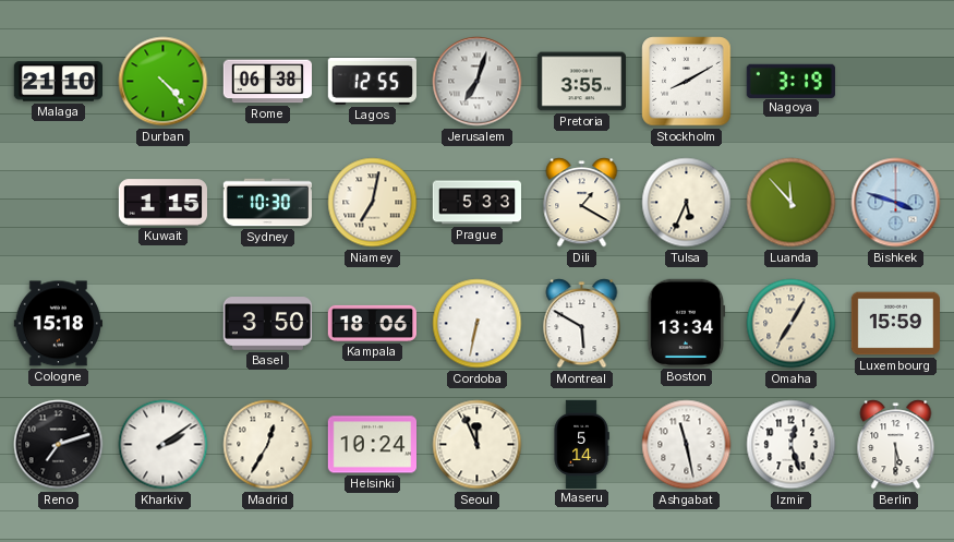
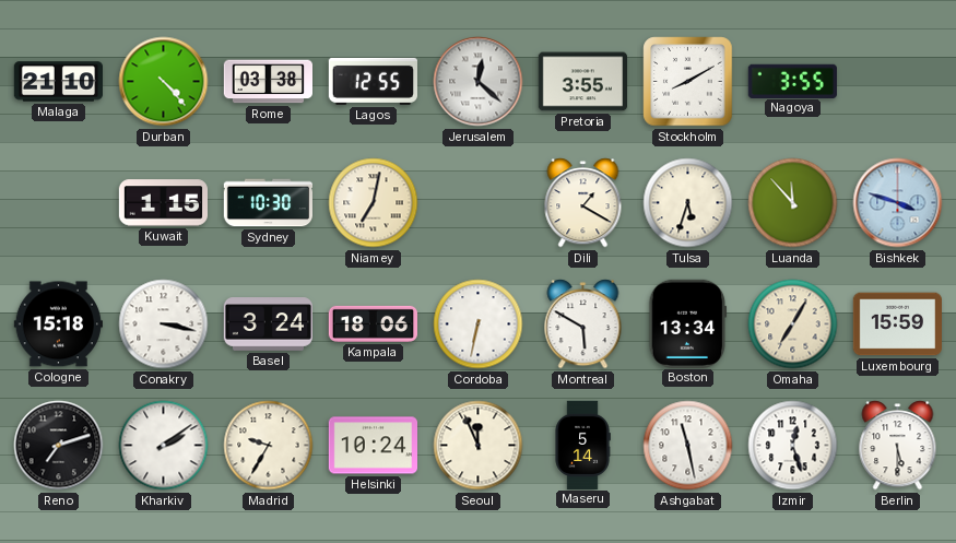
Rome: 06:38 -> 03:38 (268, 82)
Jerusalem: 7:03 -> 12:22 (479, 82)
Nagoya: 3:19 -> 3:55 (792, 81)
Prague: 5:33 -> none (476, 203)
Tulsa: 5:34 -> 5:33 (688, 203)
Conakry: none -> 3:17 (164, 324)
Basel: 3:50 -> 3:24 (268, 324)
Madrid: 12:35 -> 9:35 (269, 446)
